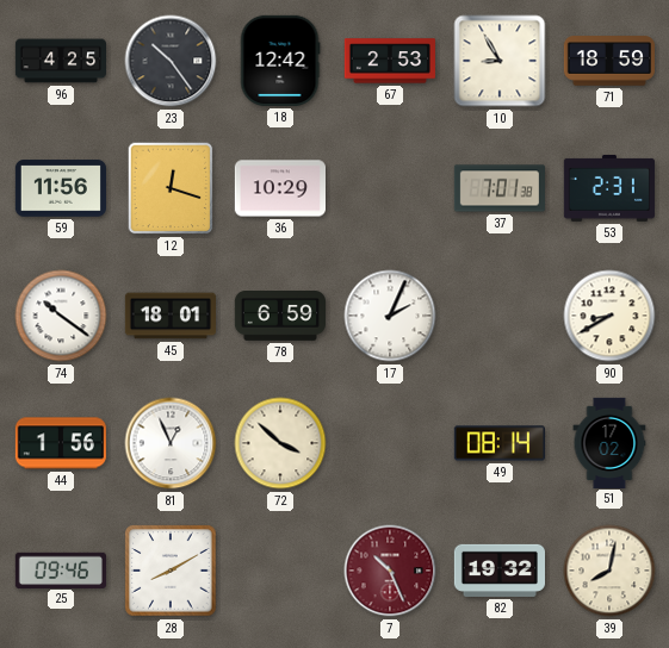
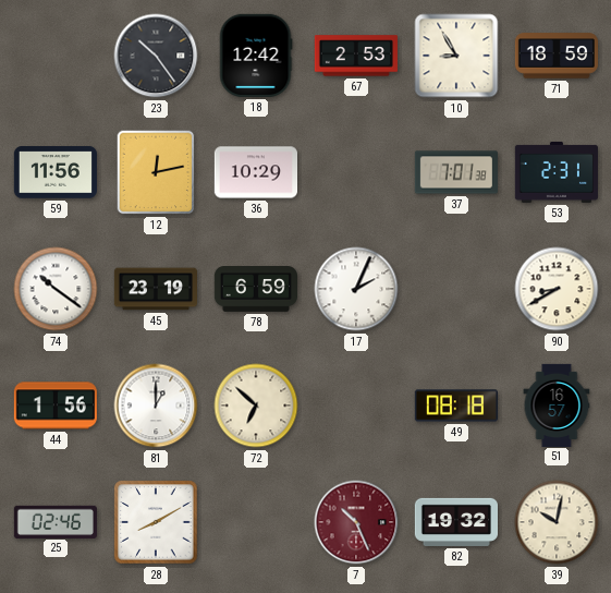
96: 4:25 -> none (60, 61)
12: 12:18 -> 12:13 (156, 172)
45: 18:01 -> 23:19 (155, 289)
81: 12:56 -> 1:00 (156, 406)
72: 3:52 -> 6:52 (256, 406)
49: 08:14 -> 08:18 (456, 406)
51: 17:02 -> 16:57 (557, 404)
25: 09:46 -> 02:46 (56, 521)
39: 8:02 -> 10:02 (557, 522)
